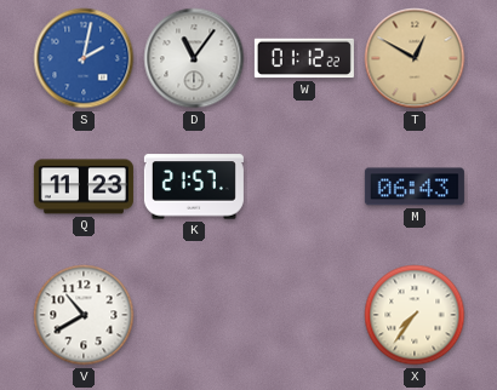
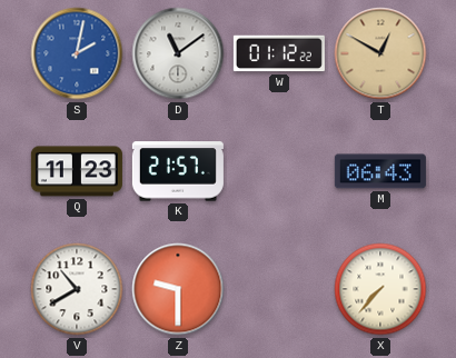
D: 11:06 -> 11:09 (178, 53)
Z: none -> 9:30 (178, 289)
X: 7:36 -> 7:37 (380, 289)
